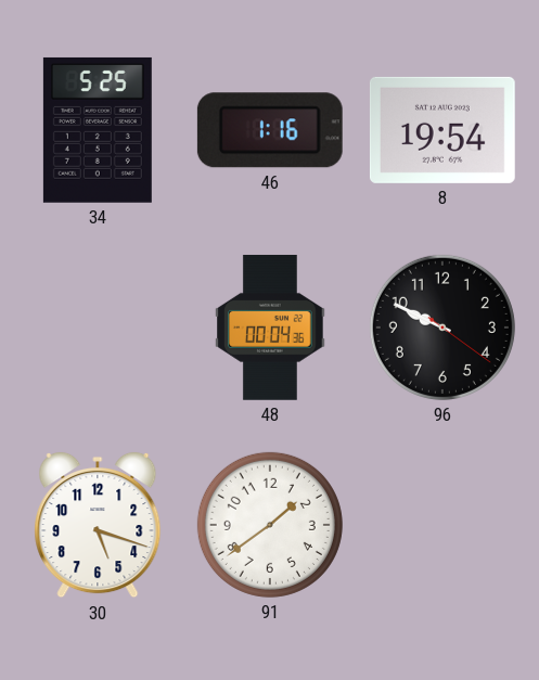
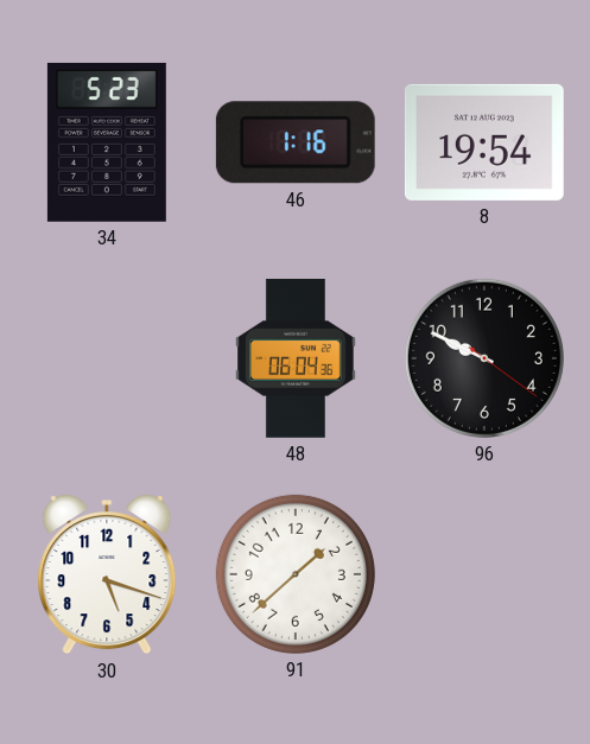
34: 5:25 -> 5:23 (107, 142)
48: 00:04 -> 06:04 (296, 358)
91: 1:39 -> 1:38 (296, 574)
